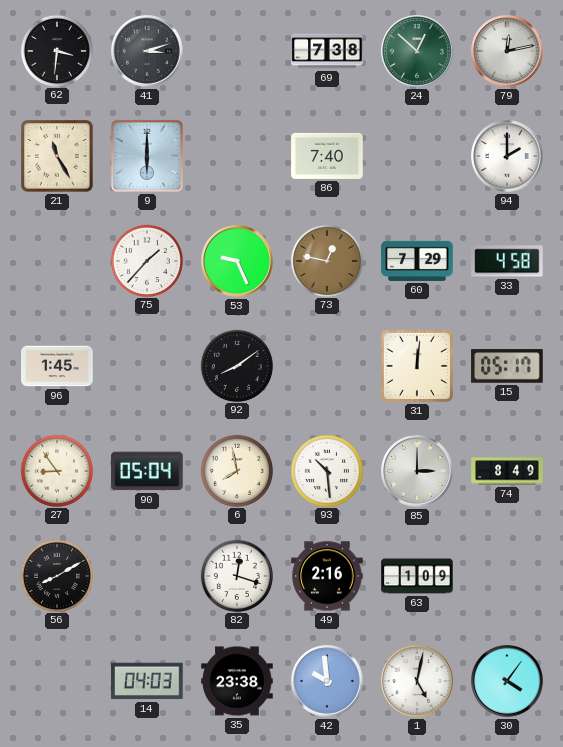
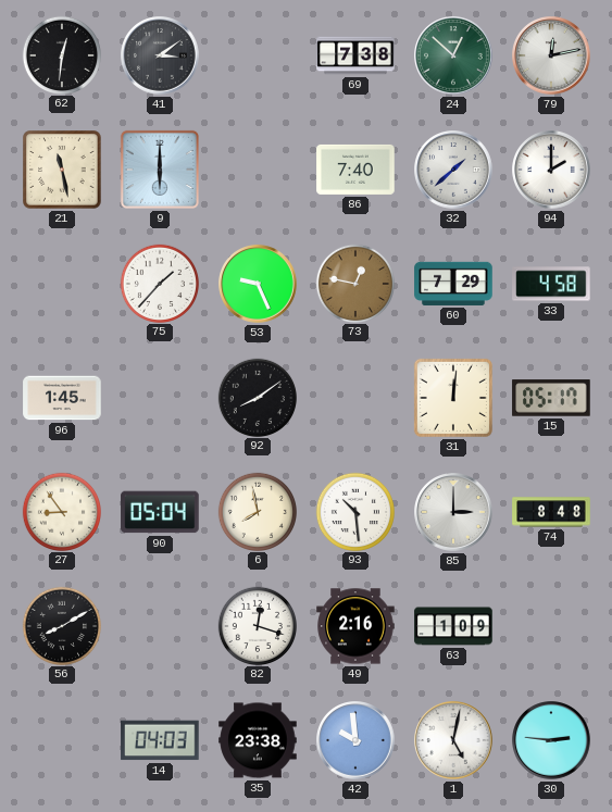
62: 3:31 -> 12:31 (61, 54)
41: 3:12 -> 3:09 (160, 55)
21: 11:25 -> 11:28 (62, 170)
32: none -> 1:38 (453, 170)
74: 8:49 -> 8:48 (551, 512)
30: 4:06 -> 2:46 (551, 740)
